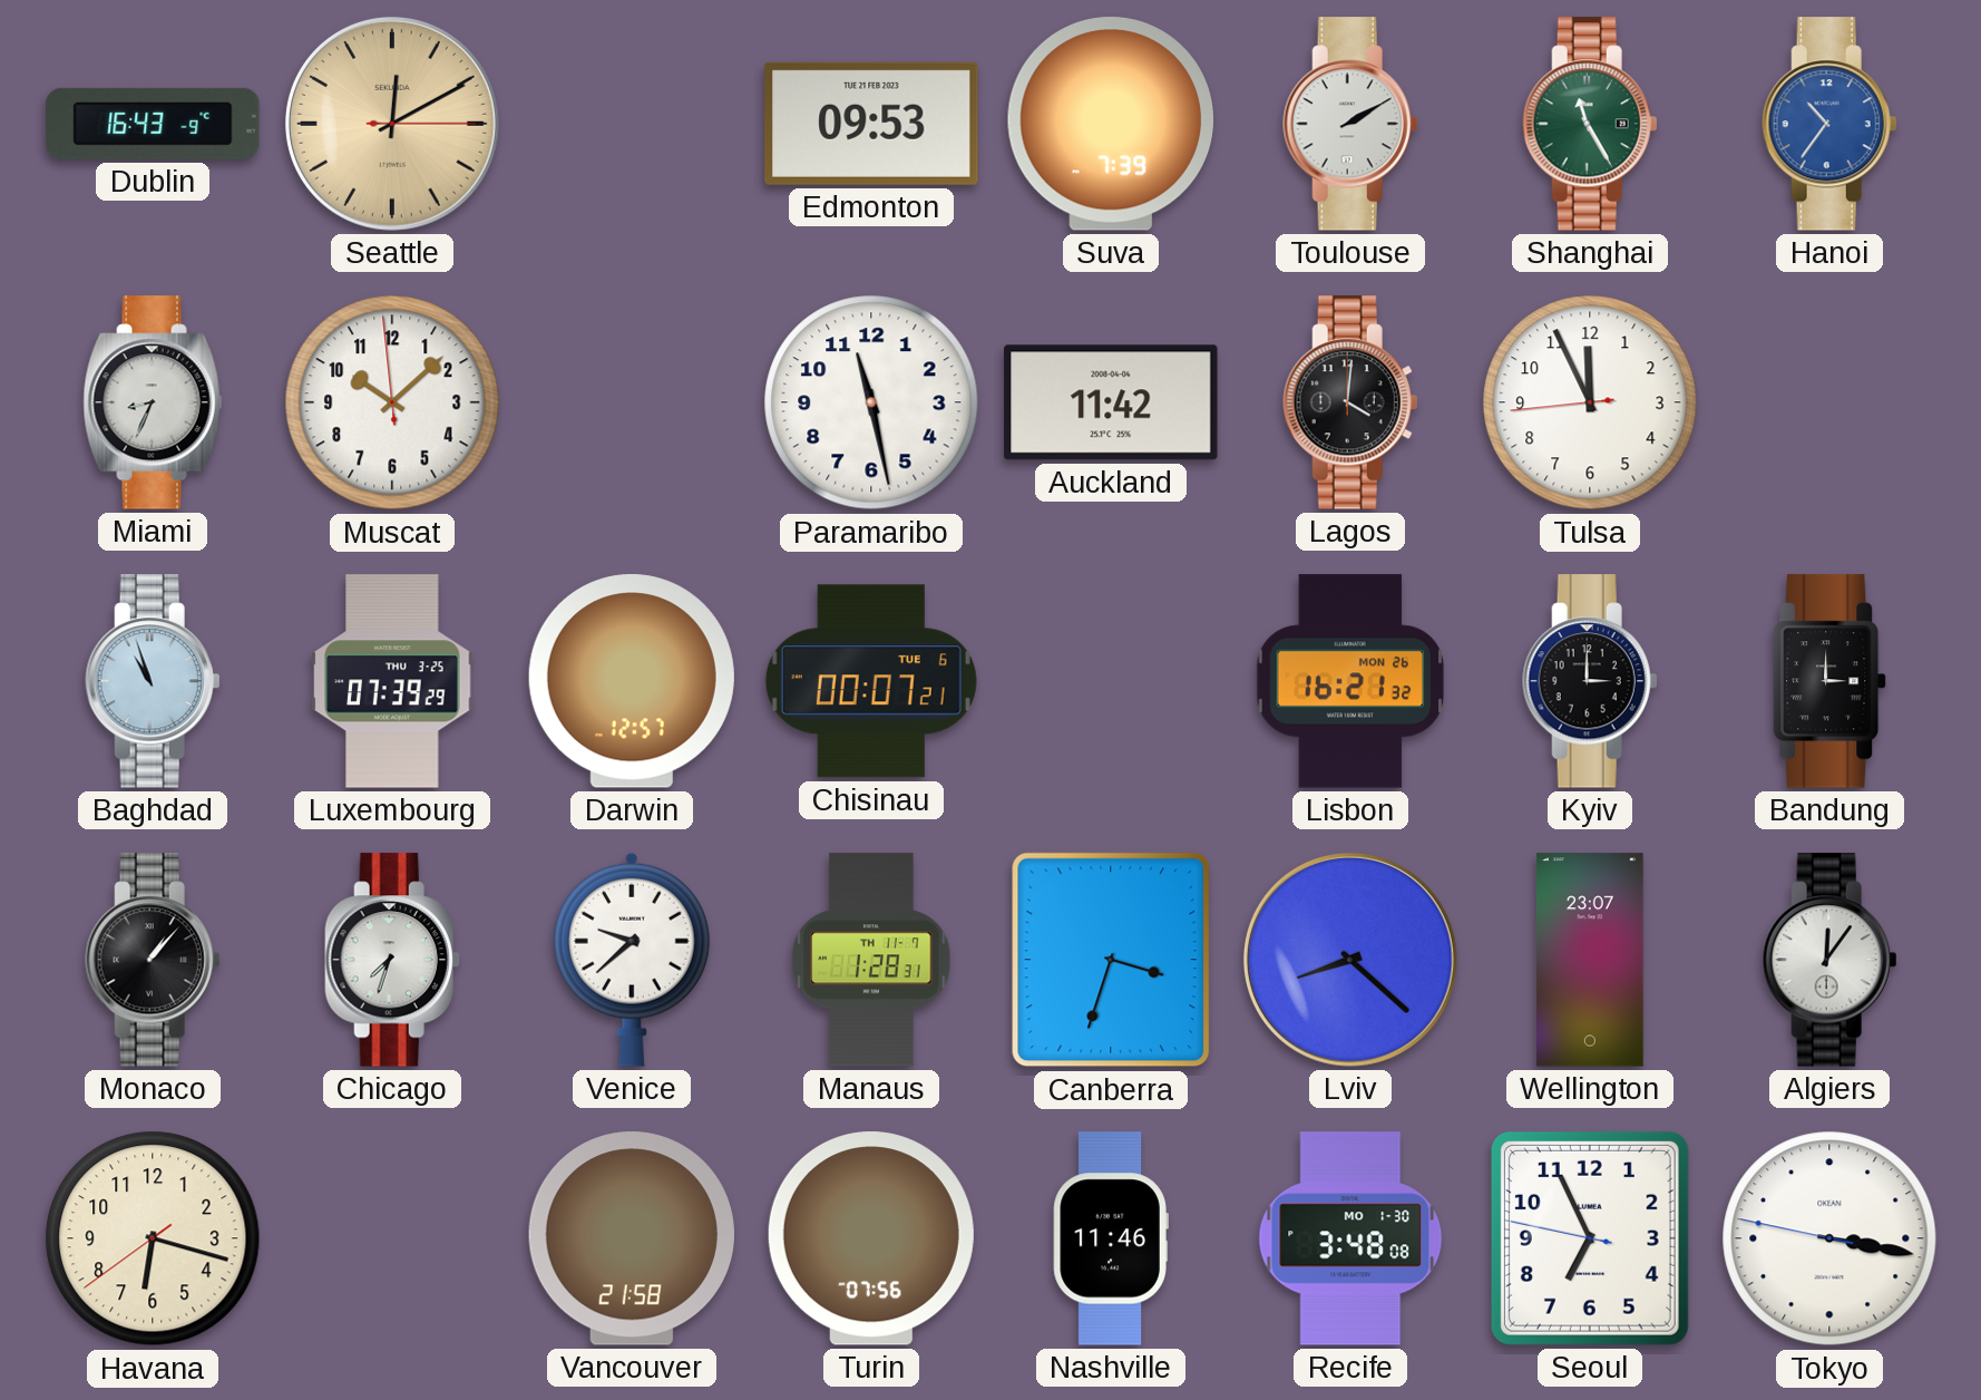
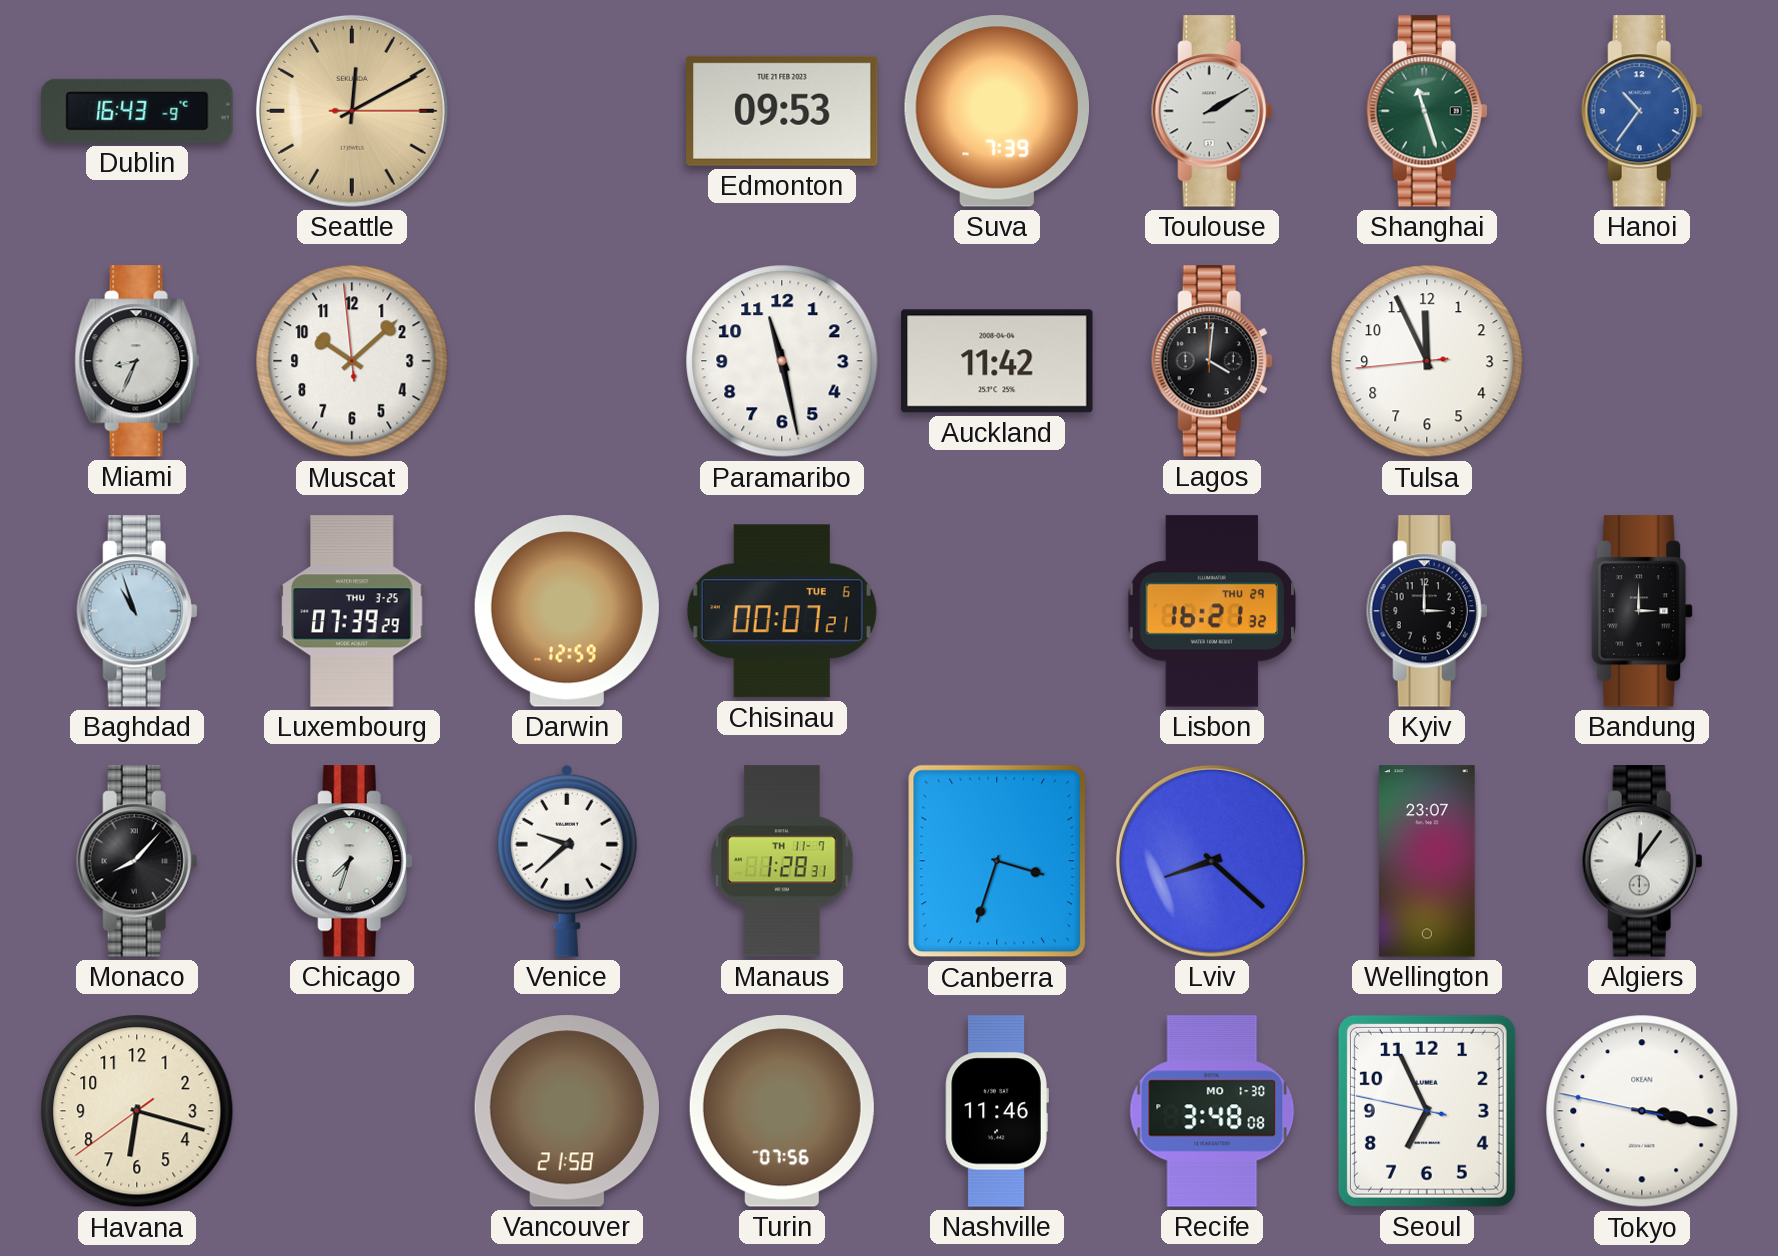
Shanghai: 11:25 -> 11:27 (1427, 111)
Darwin: 12:57 -> 12:59 (567, 611)
Lisbon date: MON 26 -> THU 29 (1212, 611)
Monaco: 1:07 -> 8:07 (137, 861)
